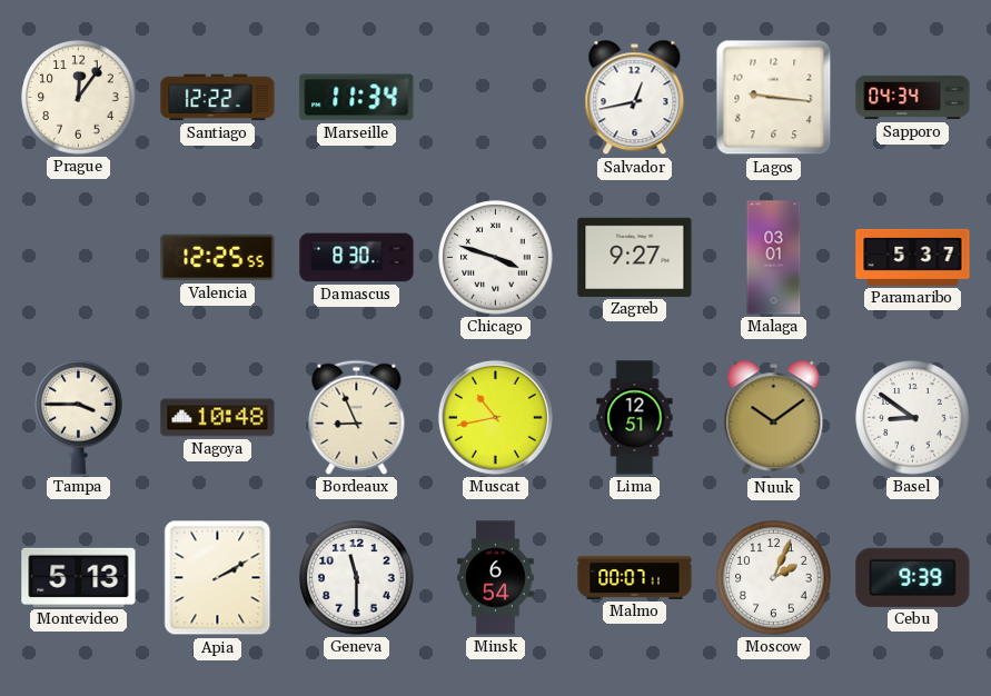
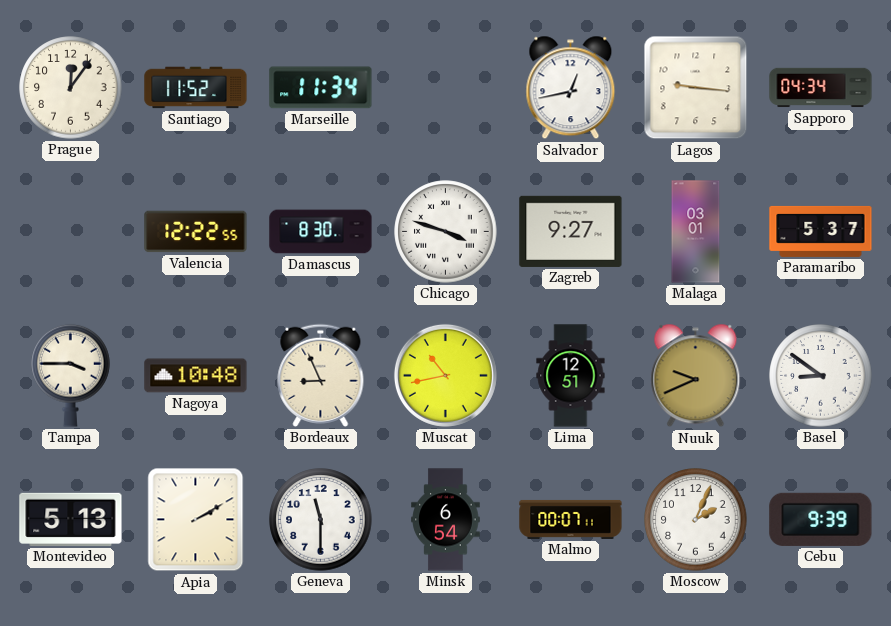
Santiago: 12:22 -> 11:52 (196, 88)
Valencia: 12:25 -> 12:22 (196, 232)
Nuuk: 10:09 -> 9:41 (696, 376)
